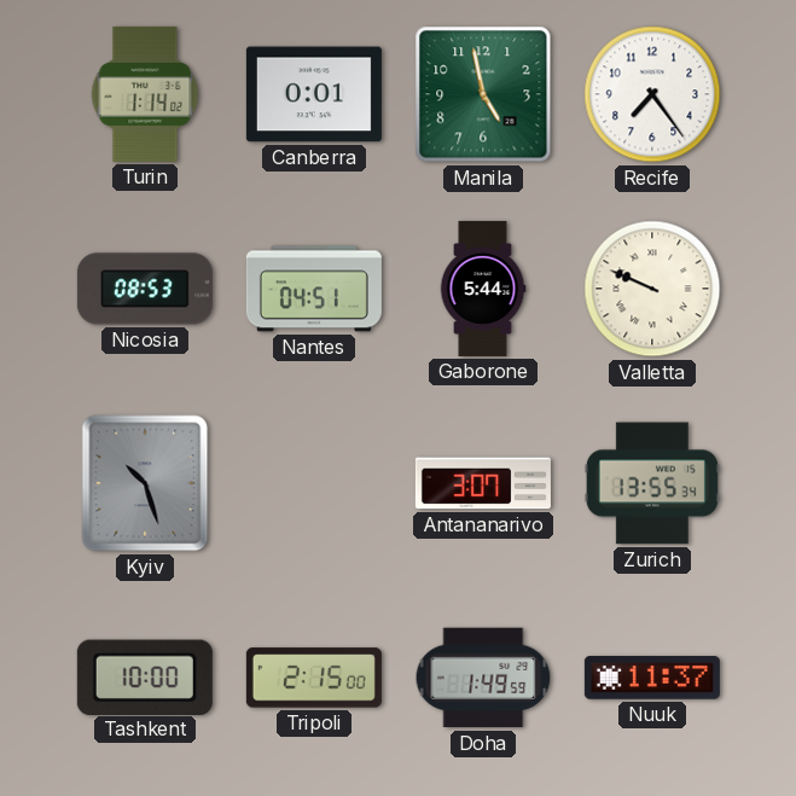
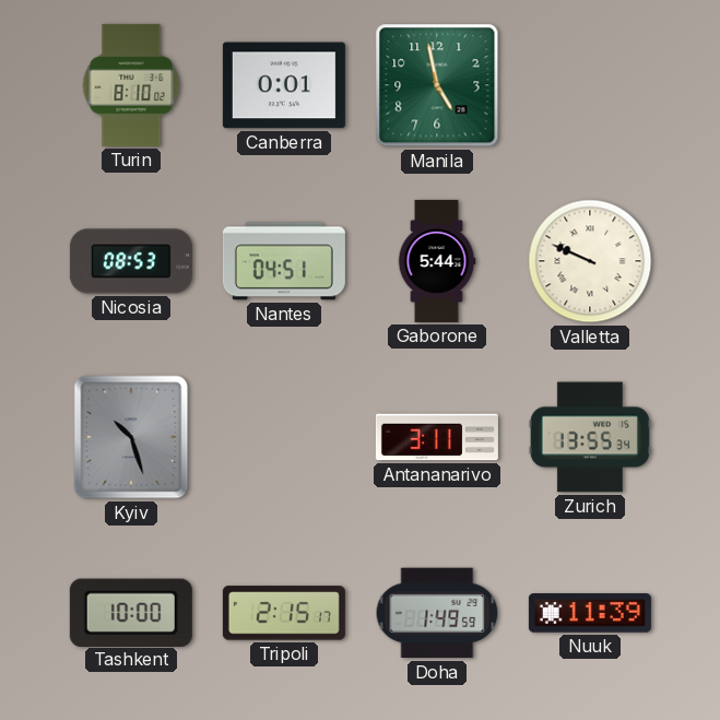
Turin: 1:14 -> 8:10 (131, 85)
Recife: 7:24 -> none (652, 94)
Antananarivo: 3:07 -> 3:11 (437, 437)
Tripoli: 2:15:00 -> 2:15:17 (284, 613)
Nuuk: 11:37 -> 11:39 (590, 613)
